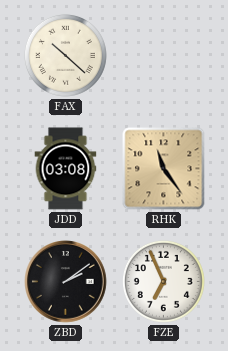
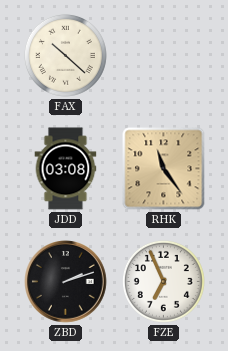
ZBD: 2:09 -> 2:12 (66, 282)
